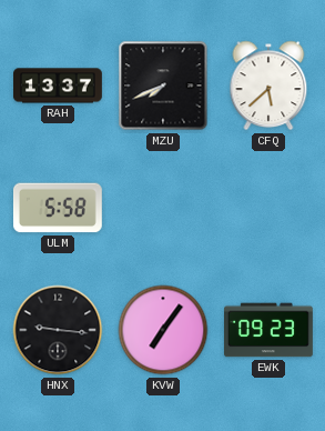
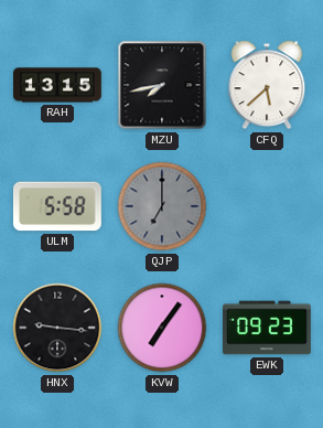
RAH: 13:37 -> 13:15 (58, 85)
MZU: 7:41 -> 7:43 (162, 85)
QJP: none -> 7:00 (162, 206)
